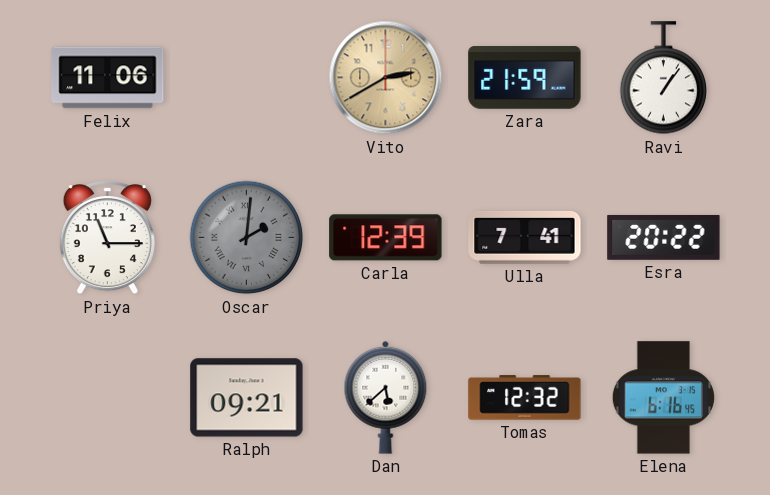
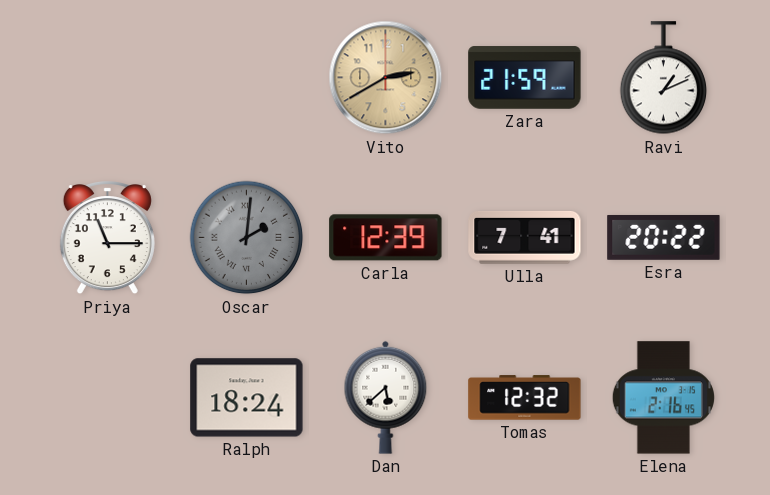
Felix: 11:06 -> none (108, 78)
Ravi: 1:06 -> 1:11 (664, 78)
Ralph: 09:21 -> 18:24 (247, 398)
Elena: 6:16 -> 2:16 (663, 398)
